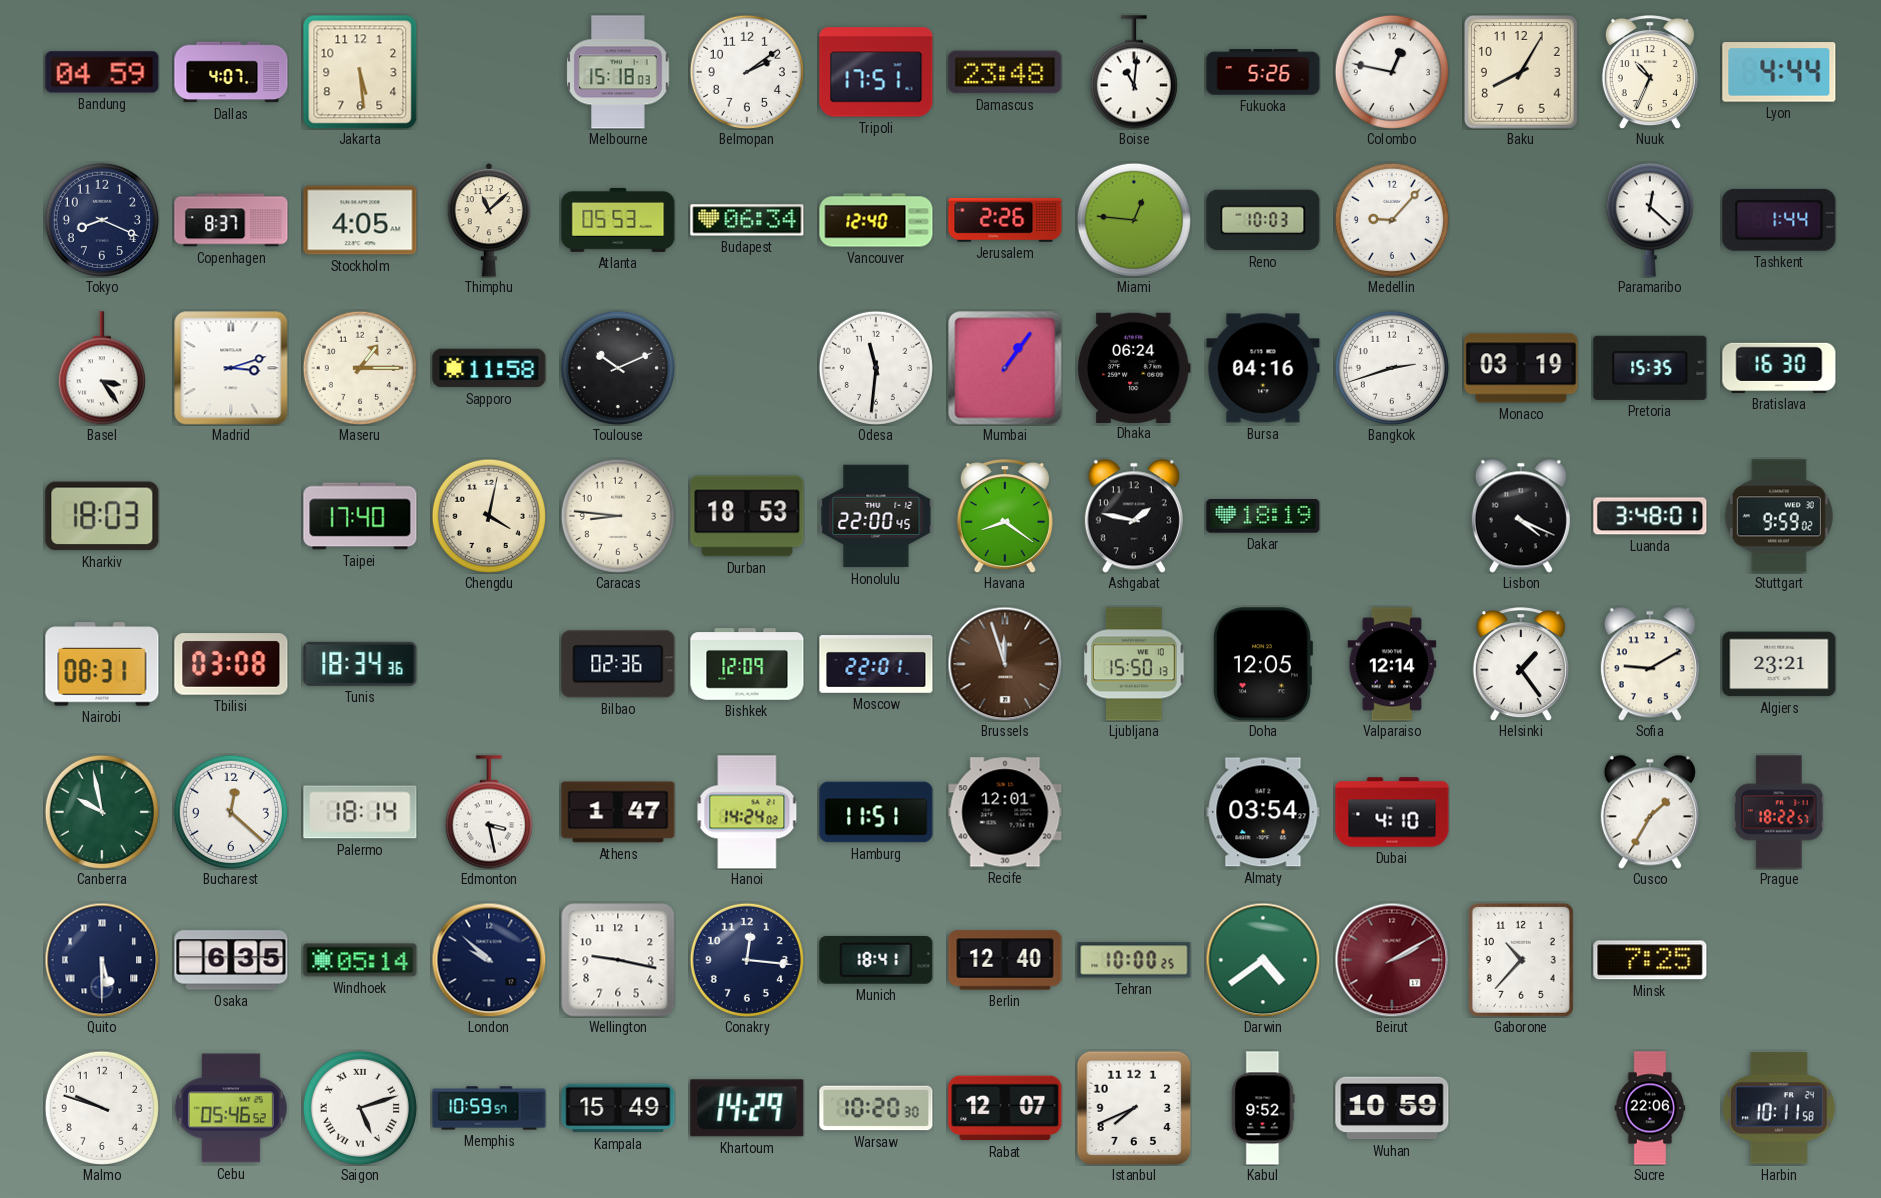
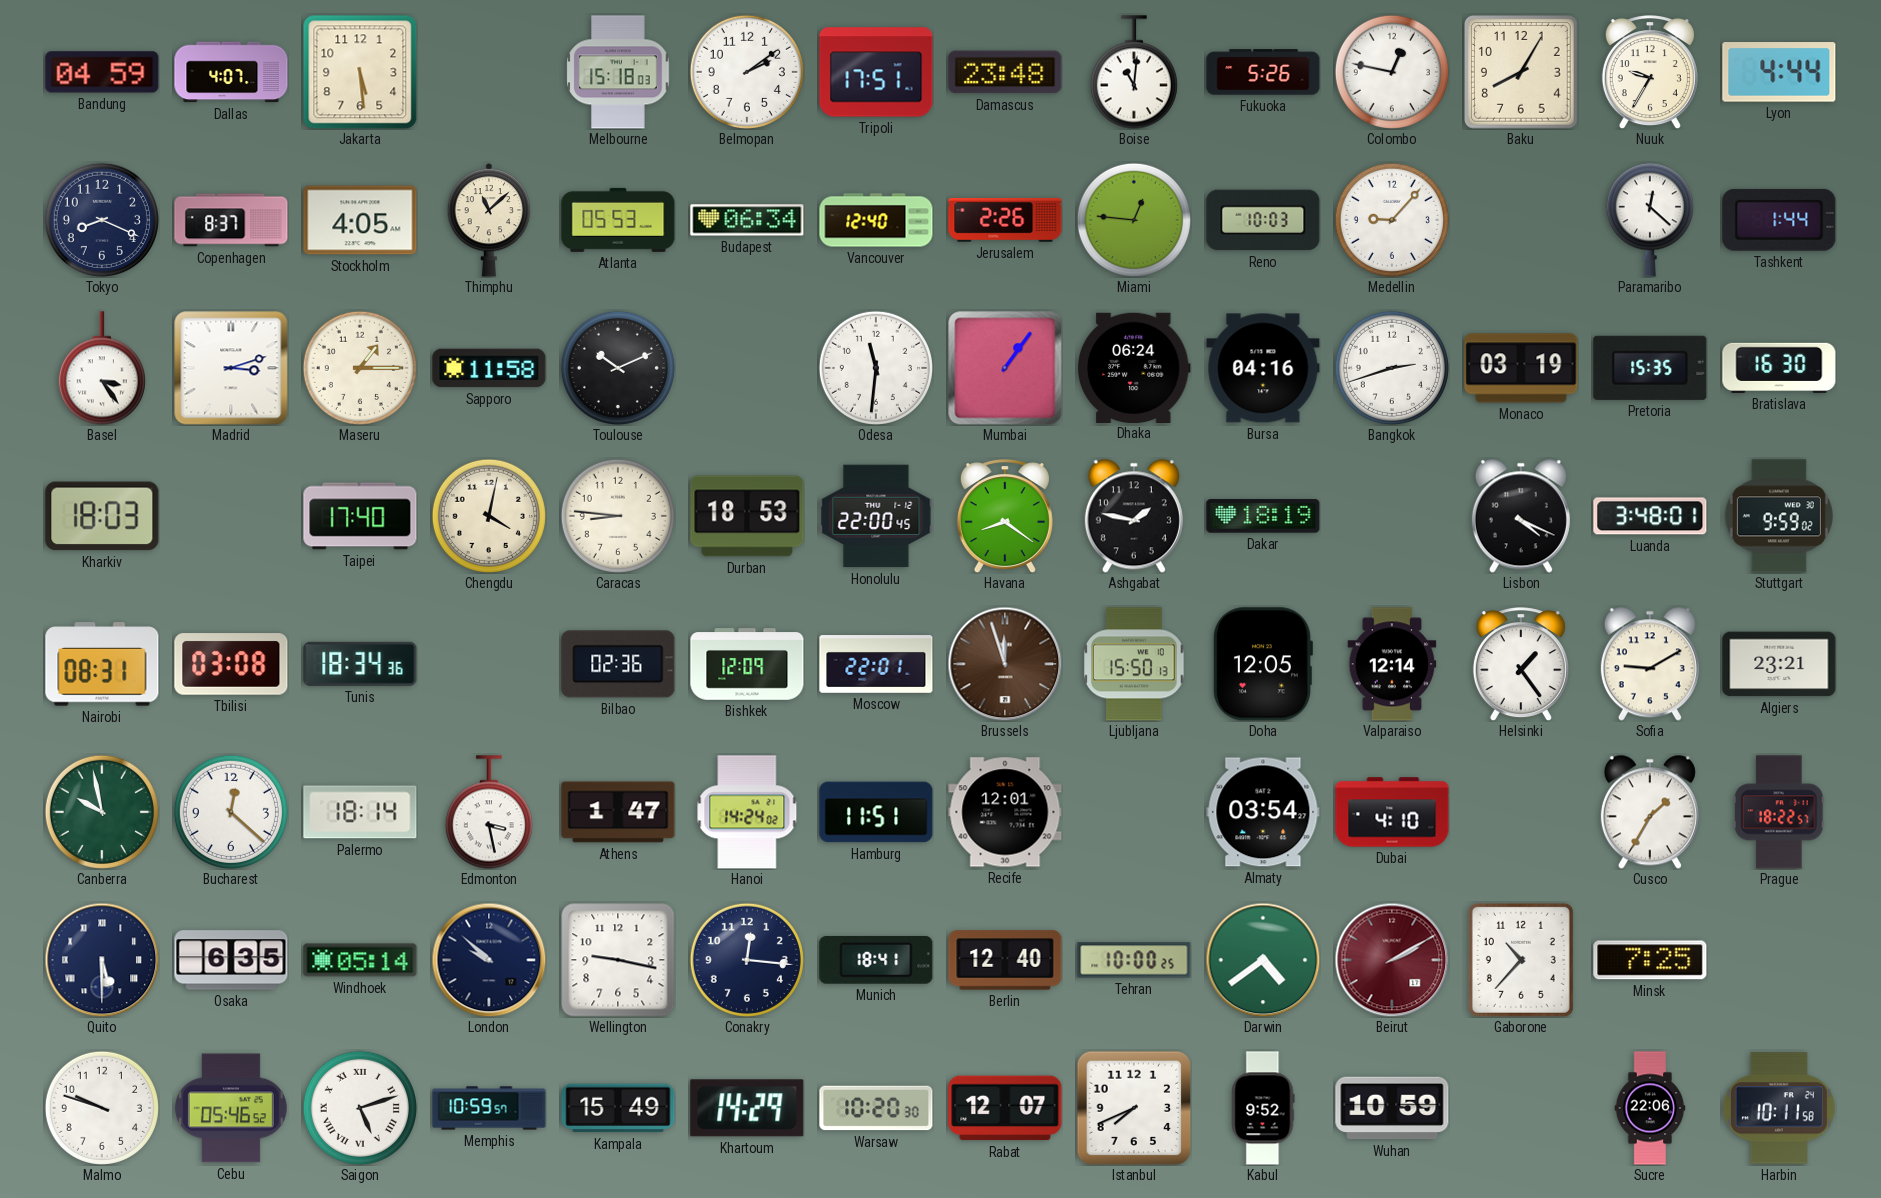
Nuuk: 10:34 -> 9:35 (1650, 72)
